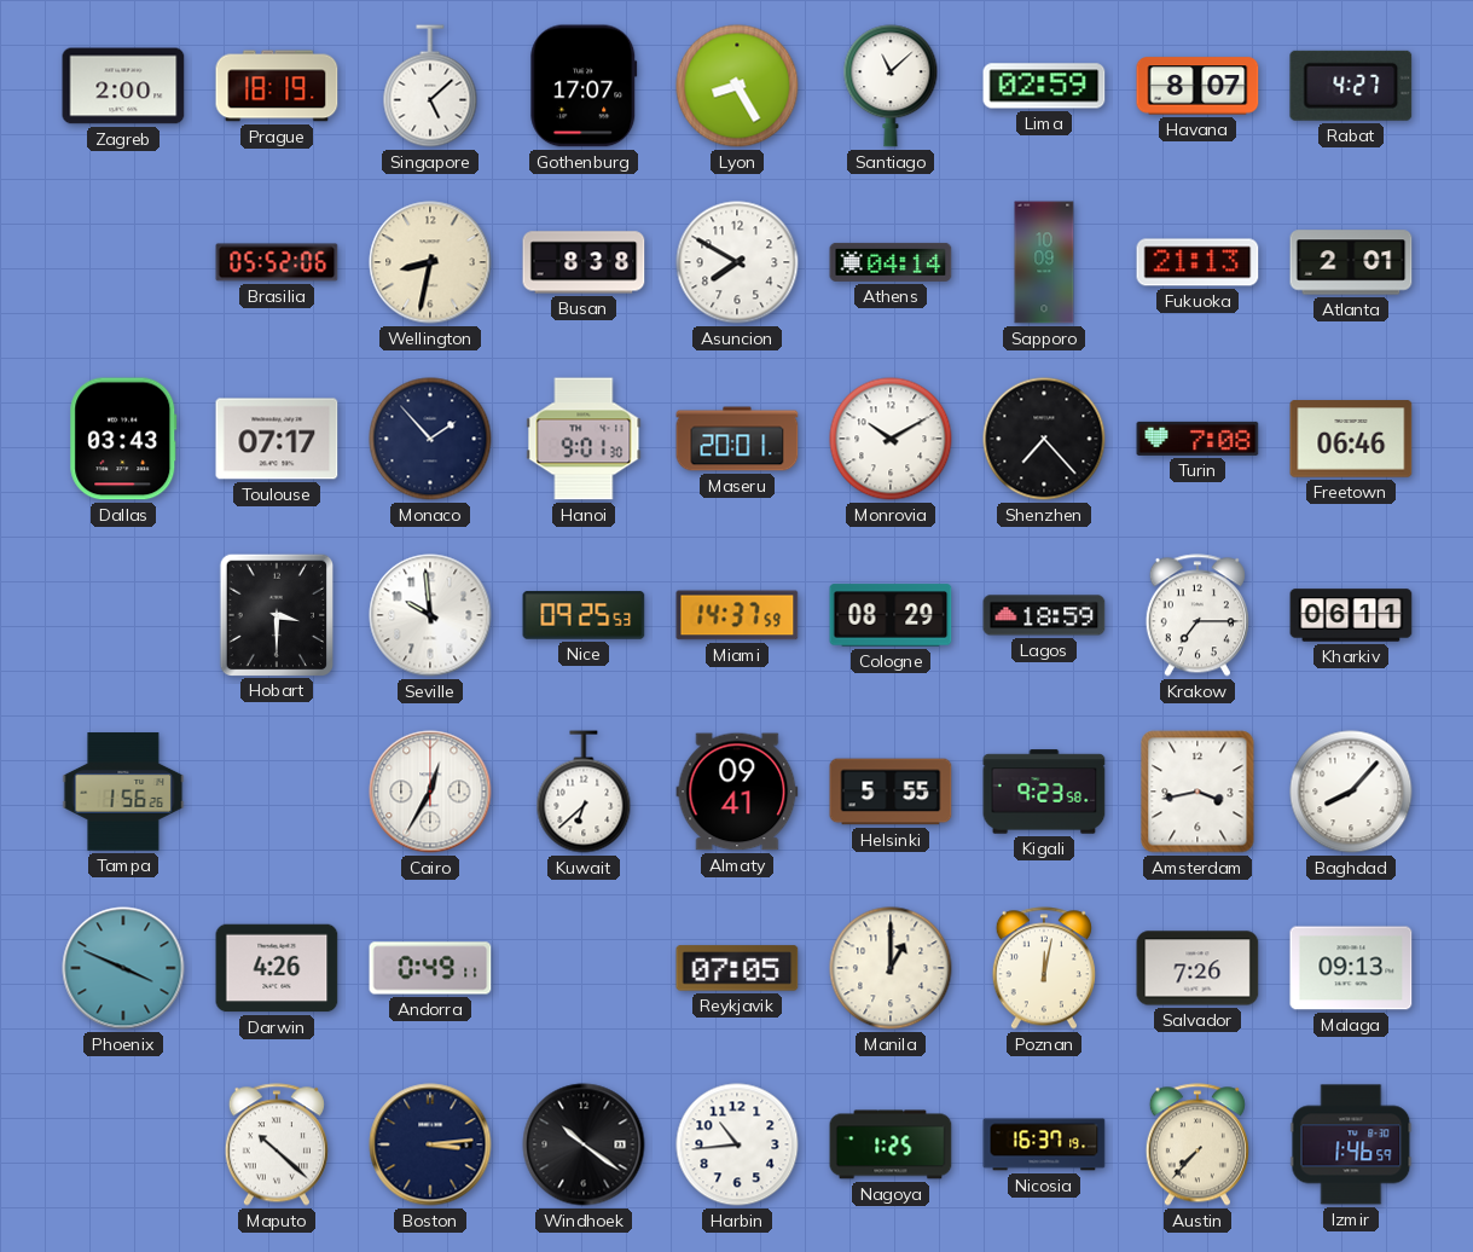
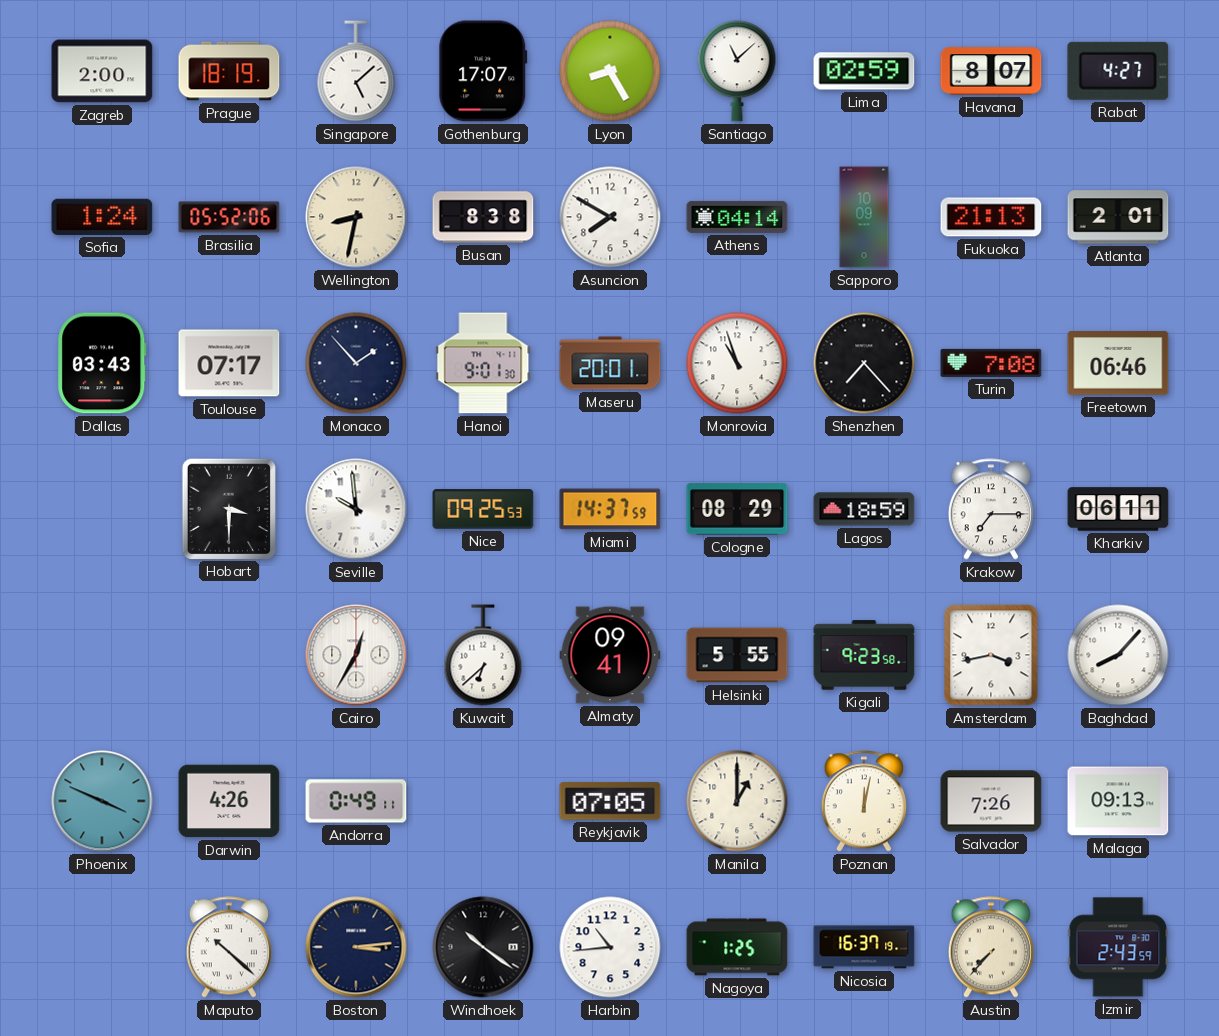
Sofia: none -> 1:24 (102, 217)
Monrovia: 10:10 -> 10:57 (737, 363)
Tampa: 1:56 -> none (123, 792)
Izmir: 1:46 -> 2:43 (1118, 947)
